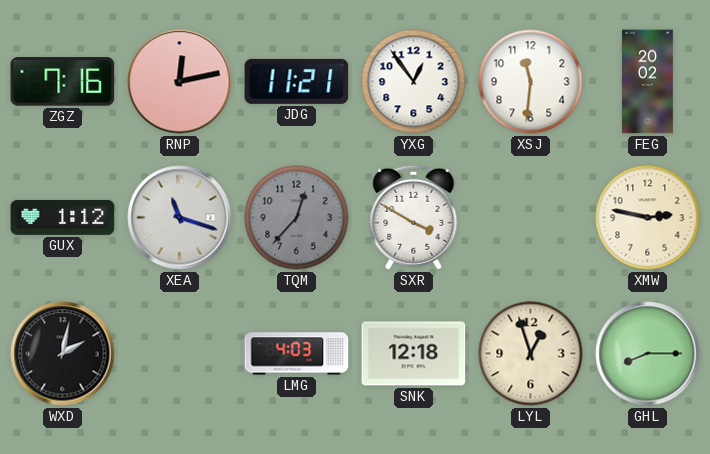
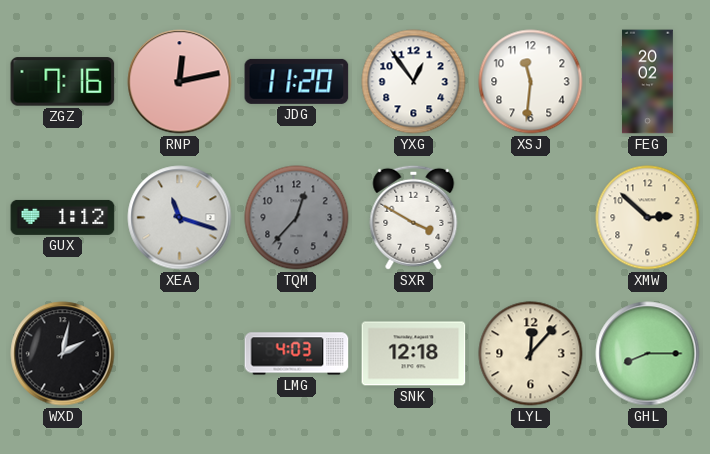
JDG: 11:21 -> 11:20 (297, 81)
XMW: 2:47 -> 2:52 (648, 218)
LYL: 12:57 -> 12:07 (531, 354)
